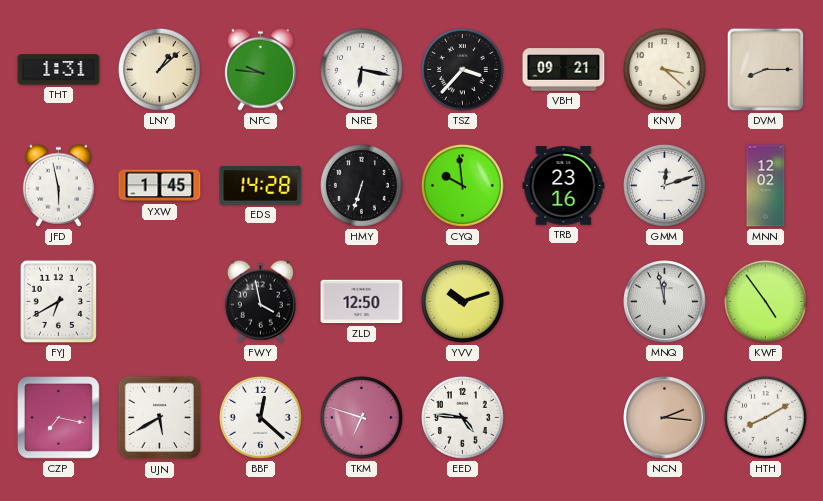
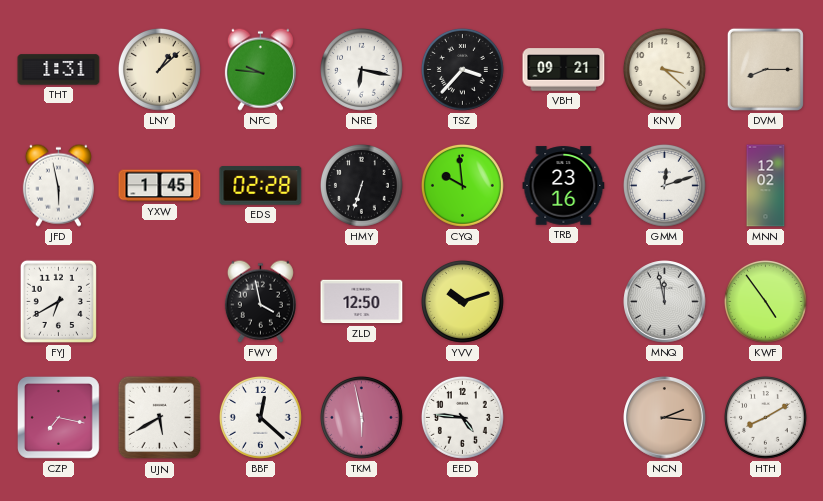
EDS: 14:28 -> 02:28 (261, 186)
TKM: 6:48 -> 5:58 (361, 417)
